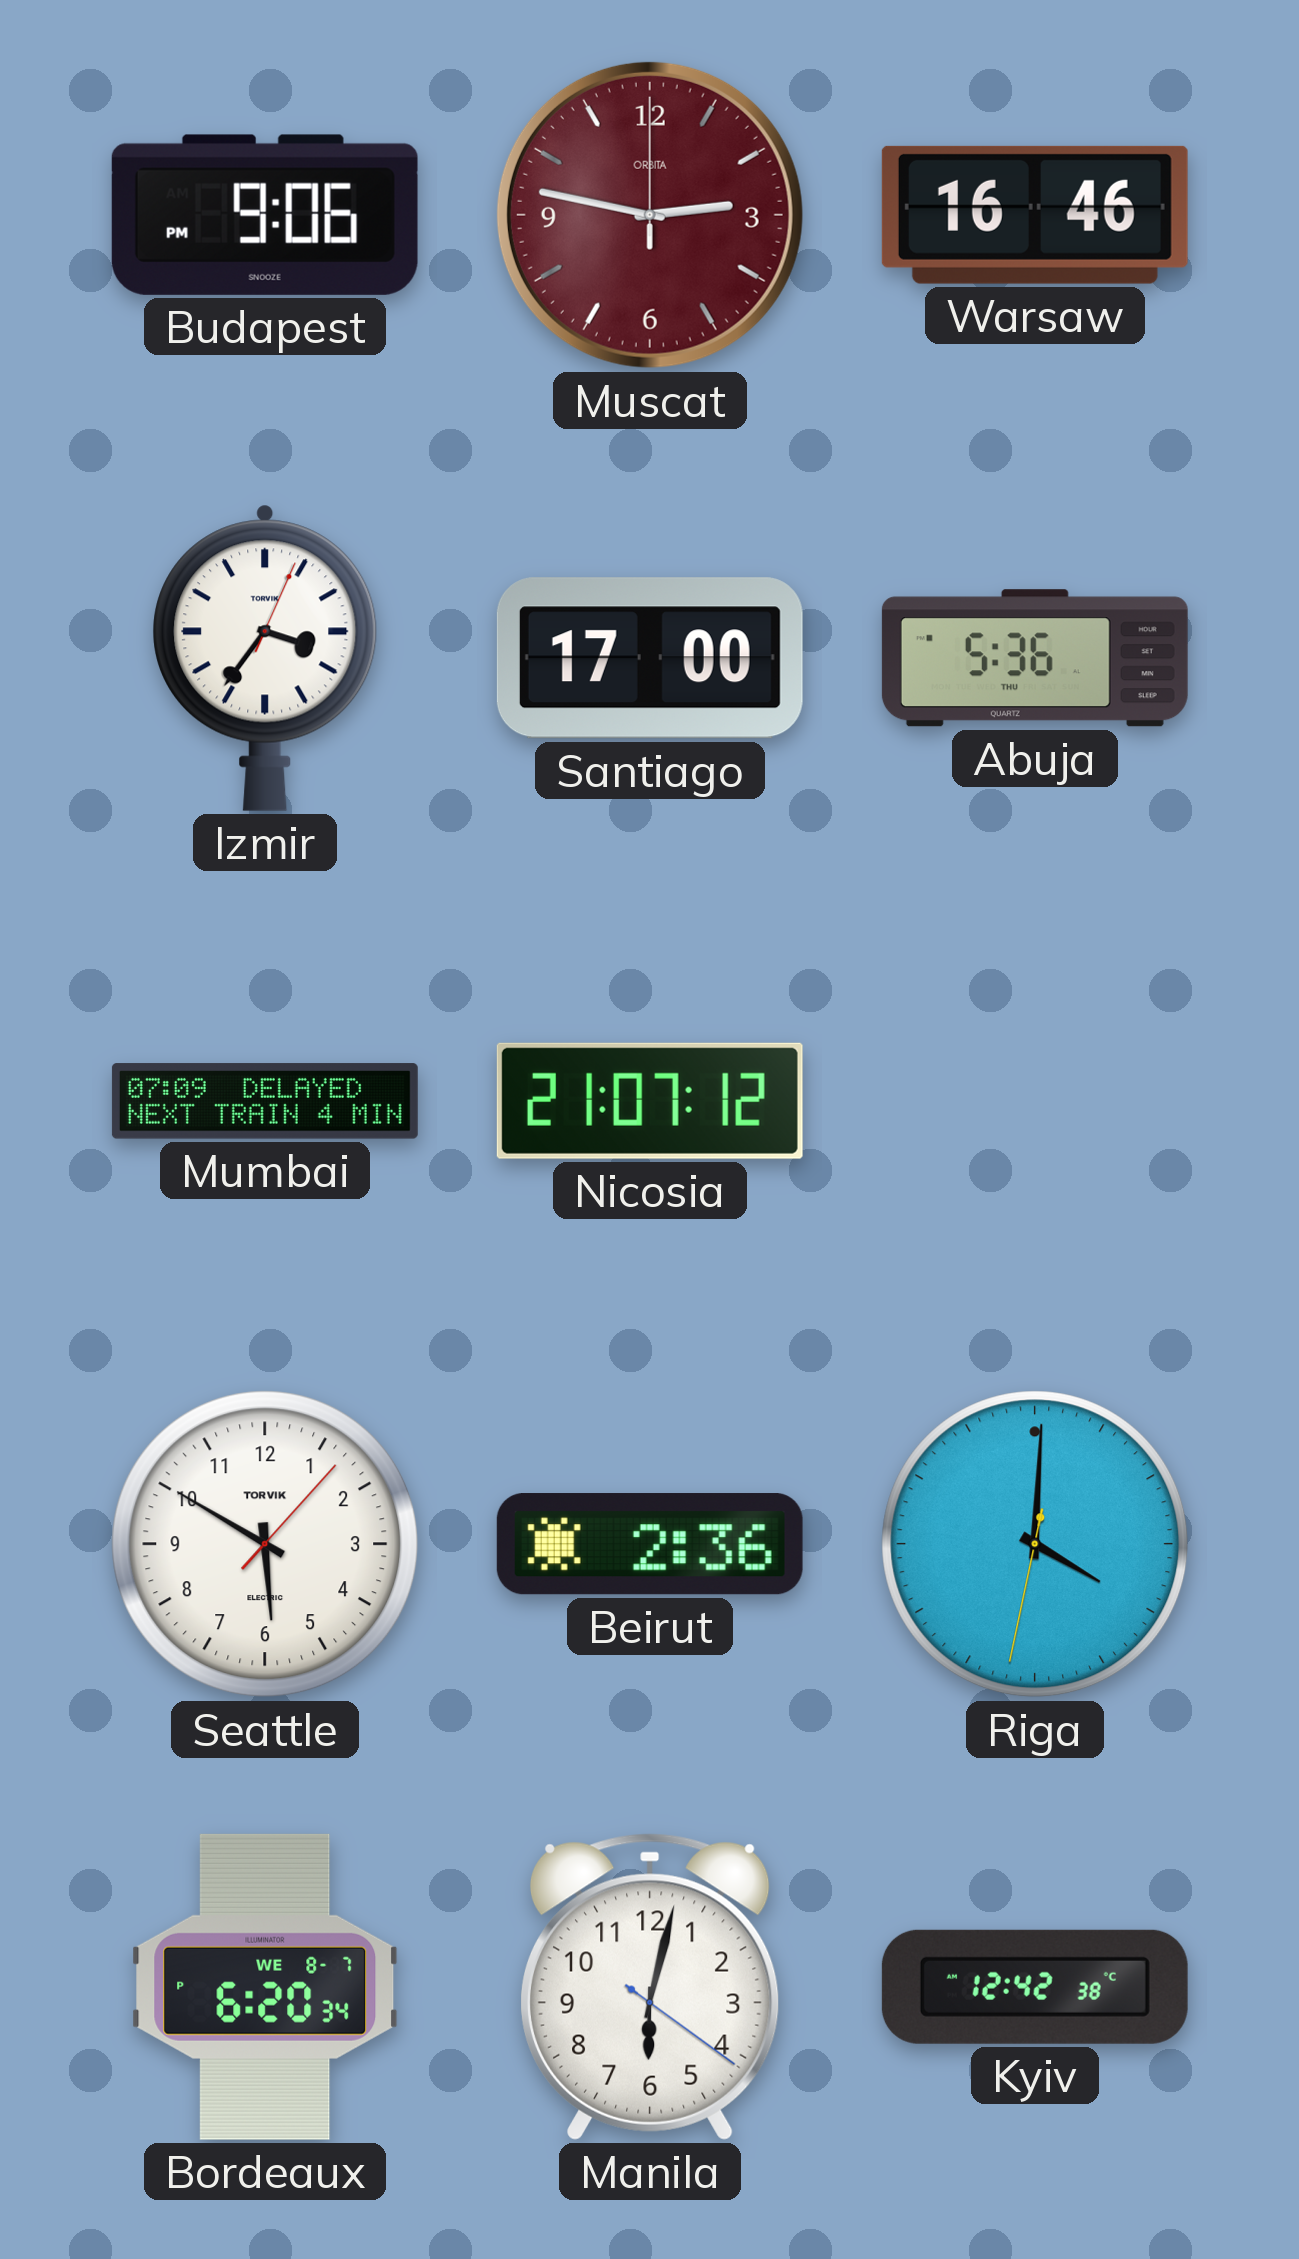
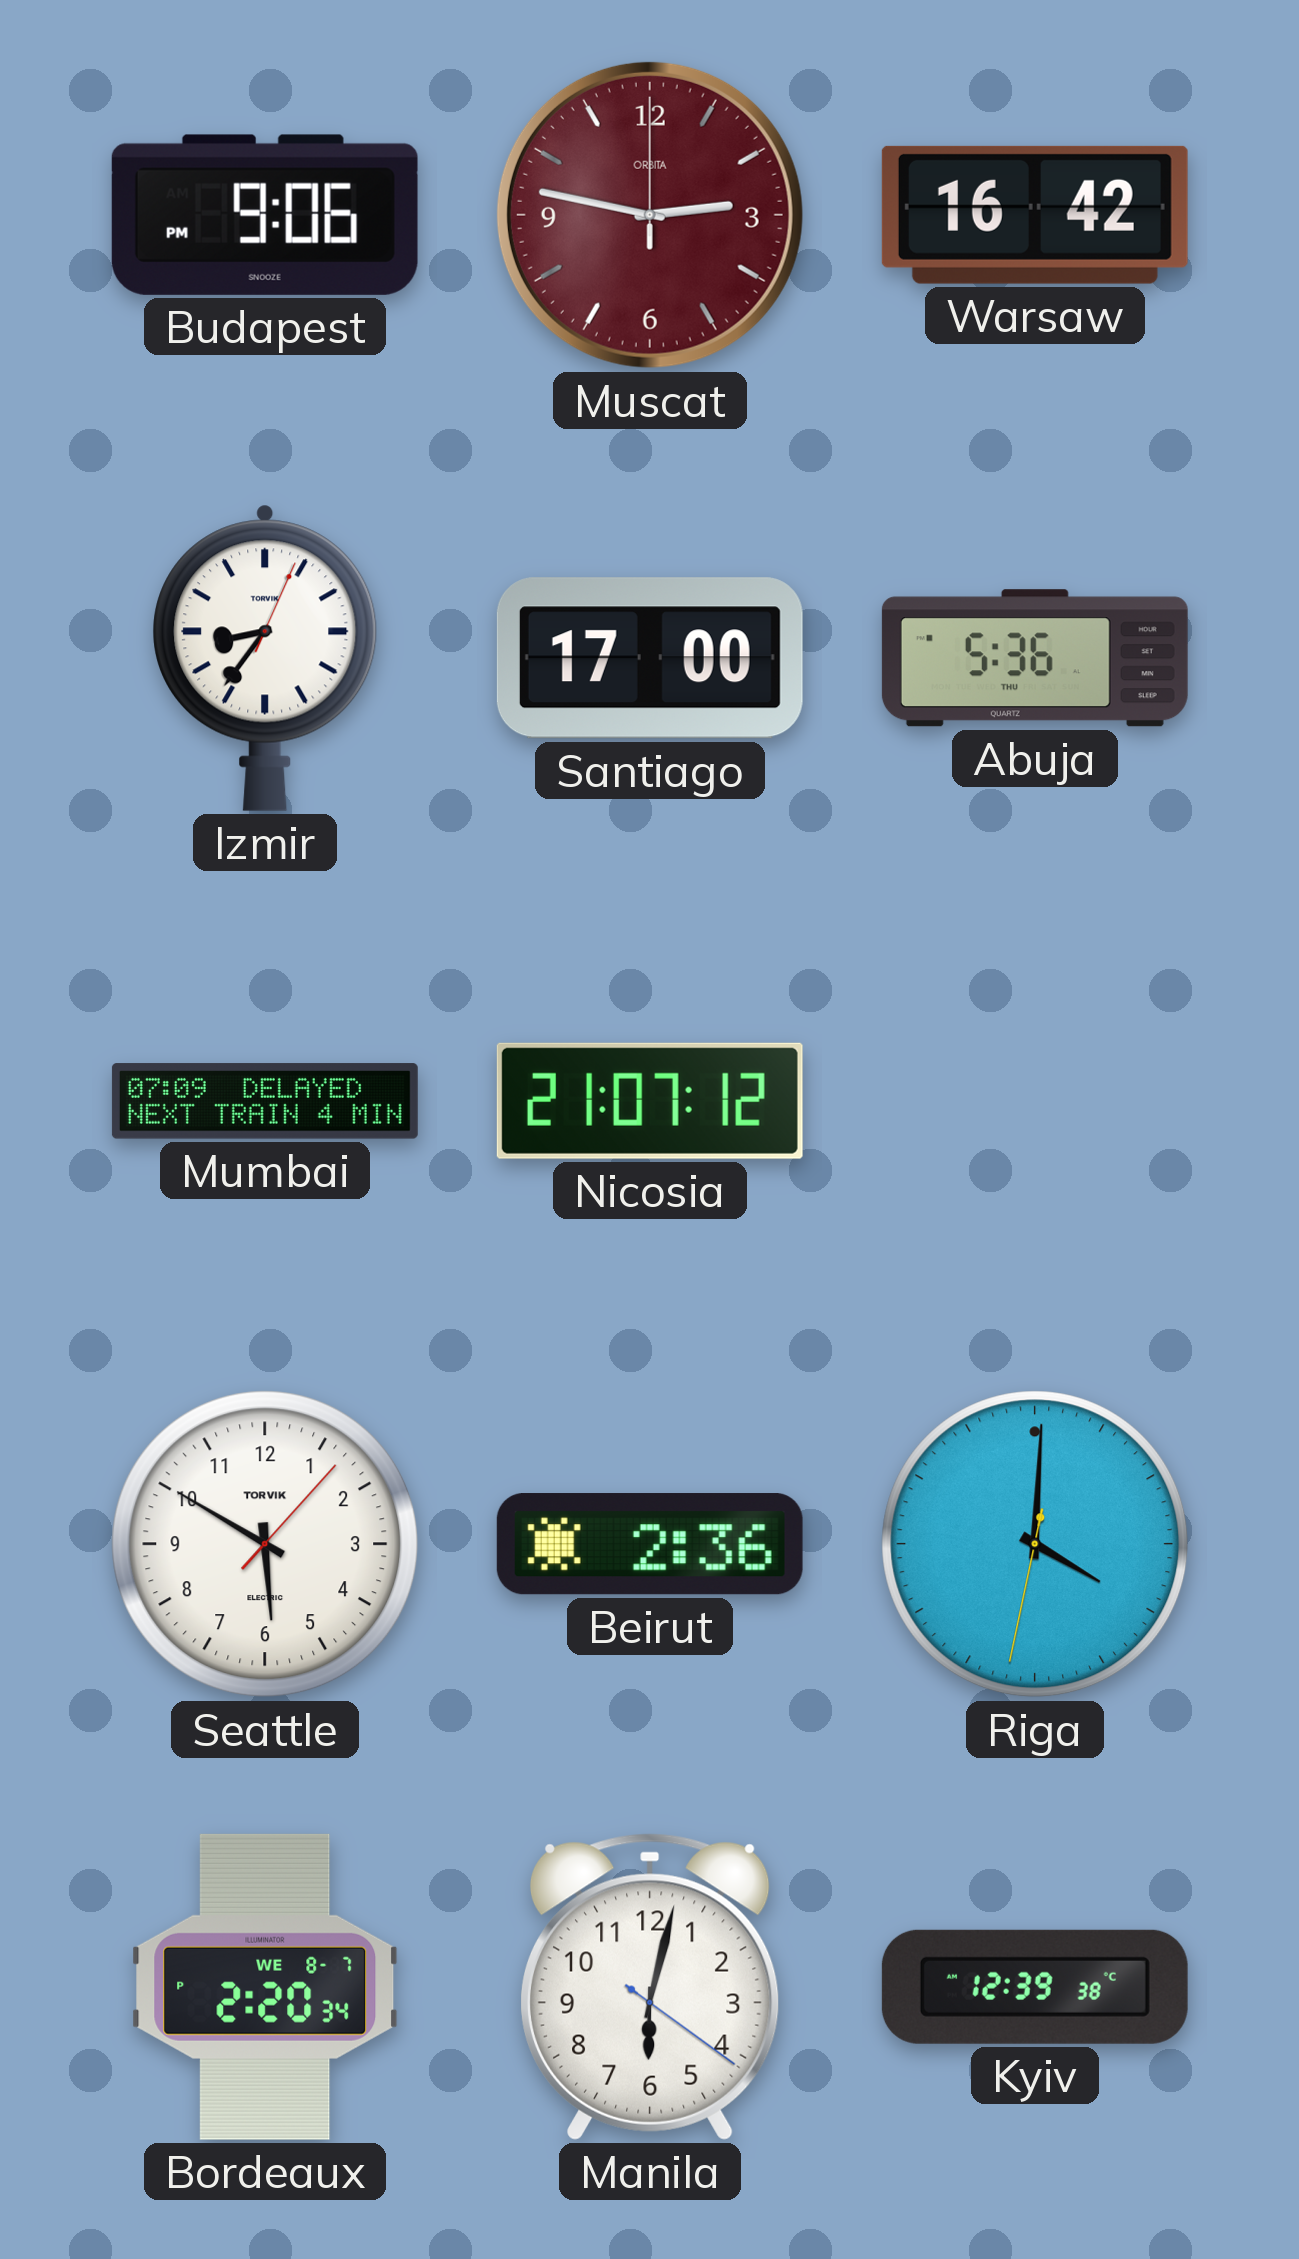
Warsaw: 16:46 -> 16:42 (1035, 215)
Izmir: 3:36 -> 8:36 (265, 658)
Bordeaux: 6:20 -> 2:20 (265, 1987)
Kyiv: 12:42 -> 12:39 (1035, 1987)
